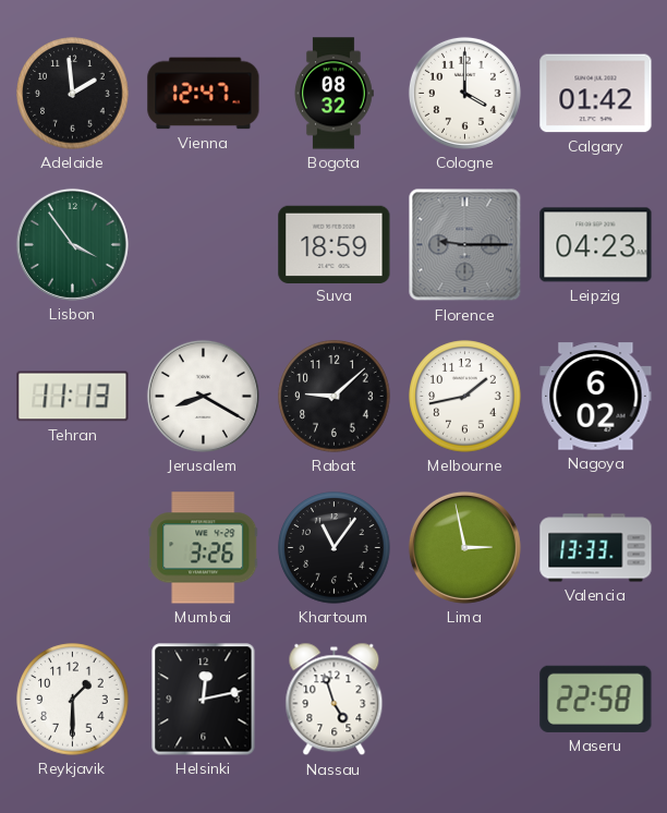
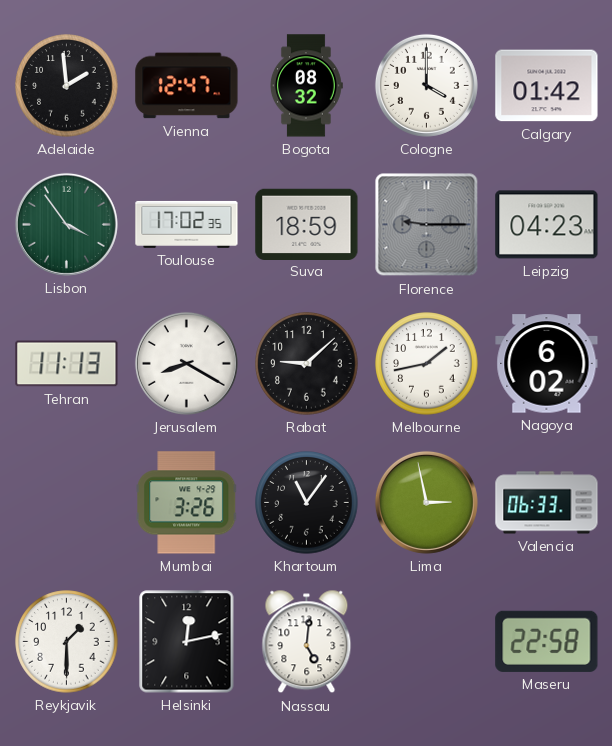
Toulouse: none -> 17:02 (187, 224)
Valencia: 13:33 -> 06:33 (547, 503)
Nassau: 4:57 -> 5:01 (307, 642)
